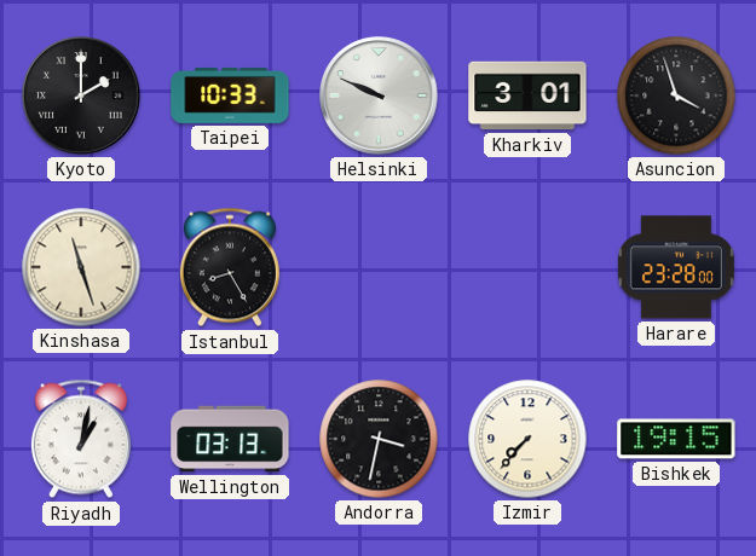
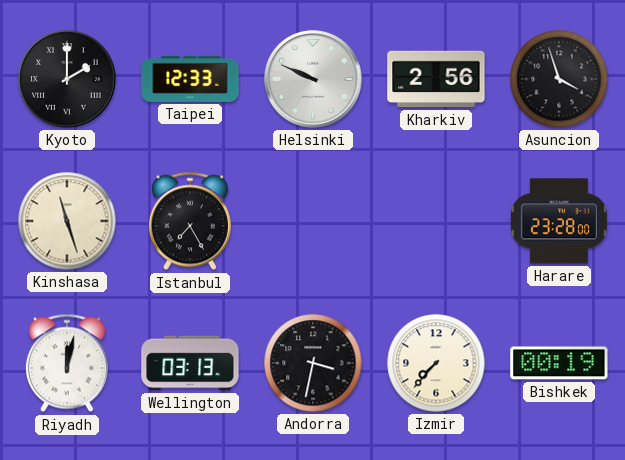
Taipei: 10:33 -> 12:33 (190, 79)
Kharkiv: 3:01 -> 2:56 (436, 79)
Istanbul: 8:25 -> 7:25 (190, 221)
Riyadh: 1:02 -> 12:02 (67, 363)
Bishkek: 19:15 -> 00:19 (559, 363)
